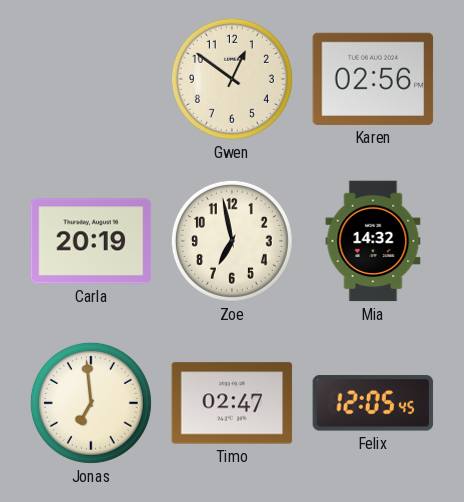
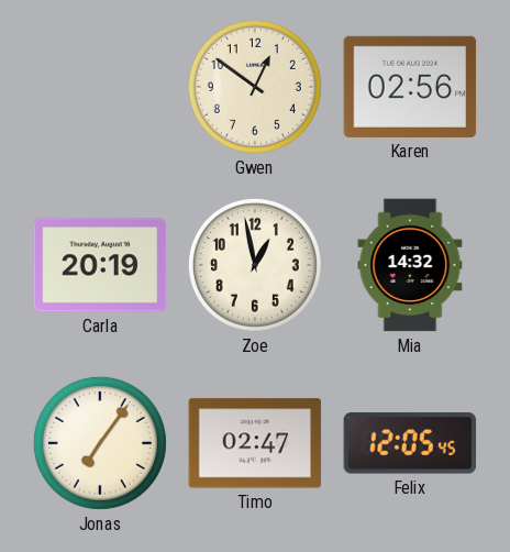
Zoe: 6:58 -> 12:58 (255, 265)
Jonas: 6:59 -> 7:06 (100, 443)
